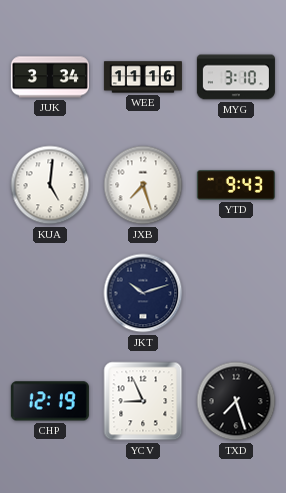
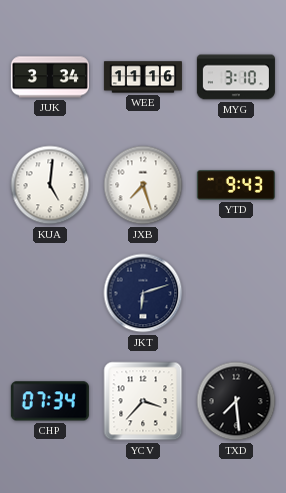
JKT: 10:12 -> 6:12 (143, 293)
CHP: 12:19 -> 07:34 (50, 401)
YCV: 8:56 -> 3:37 (143, 401)
TXD: 7:27 -> 7:29 (236, 401)
